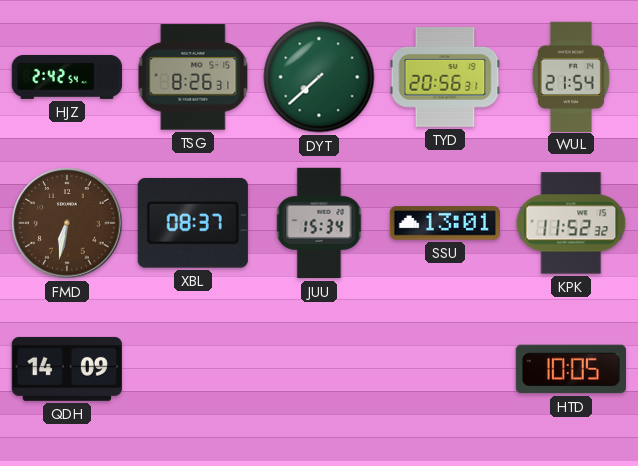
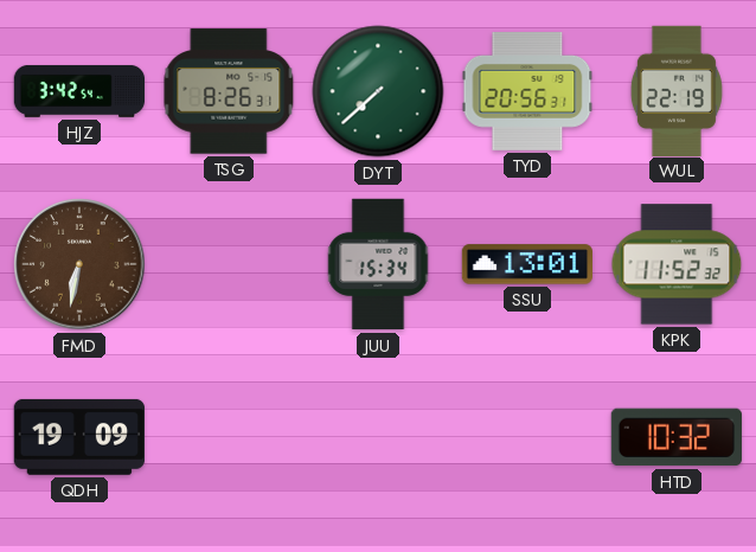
HJZ: 2:42 -> 3:42 (79, 91)
WUL: 21:54 -> 22:19 (677, 90)
XBL: 08:37 -> none (193, 223)
QDH: 14:09 -> 19:09 (78, 437)
HTD: 10:05 -> 10:32 (677, 437)
